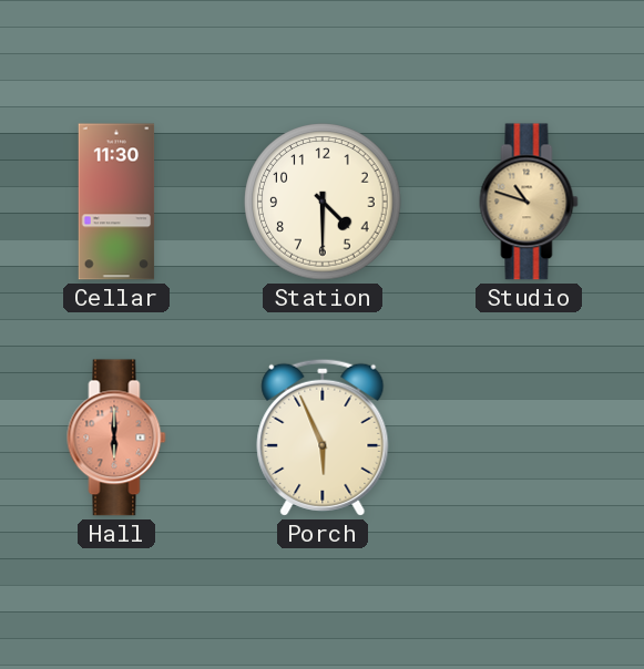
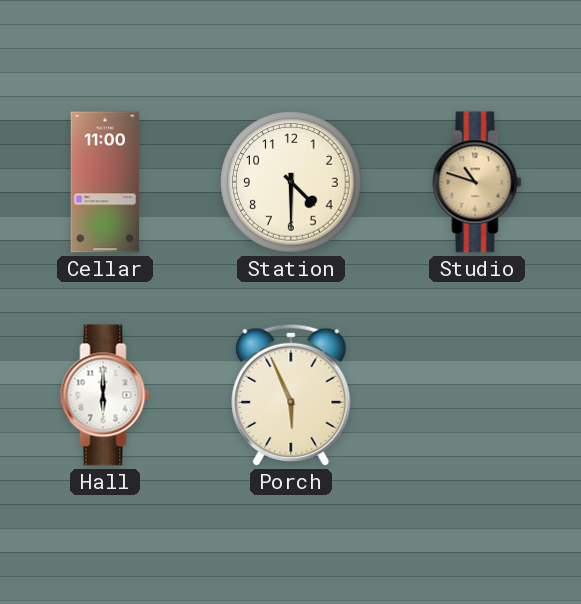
Cellar: 11:30 -> 11:00 (105, 182)
Hall dial: salmon -> white (105, 395)
